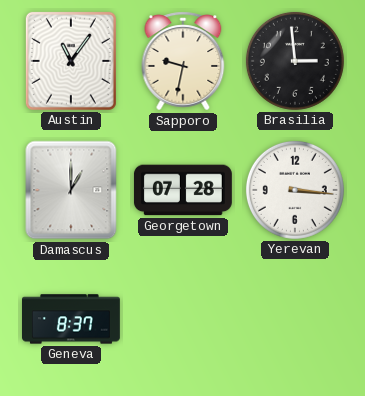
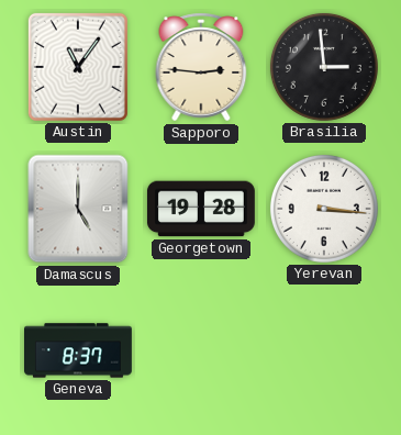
Sapporo: 9:32 -> 2:46 (201, 67)
Damascus: 1:00 -> 5:00 (78, 209)
Georgetown: 07:28 -> 19:28 (201, 209)
